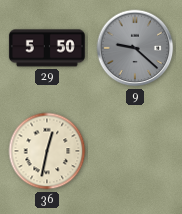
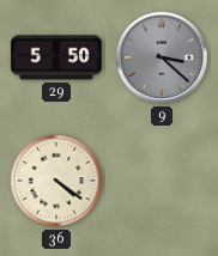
9: 9:22 -> 3:22 (162, 57)
36: 12:32 -> 4:21 (56, 181)
